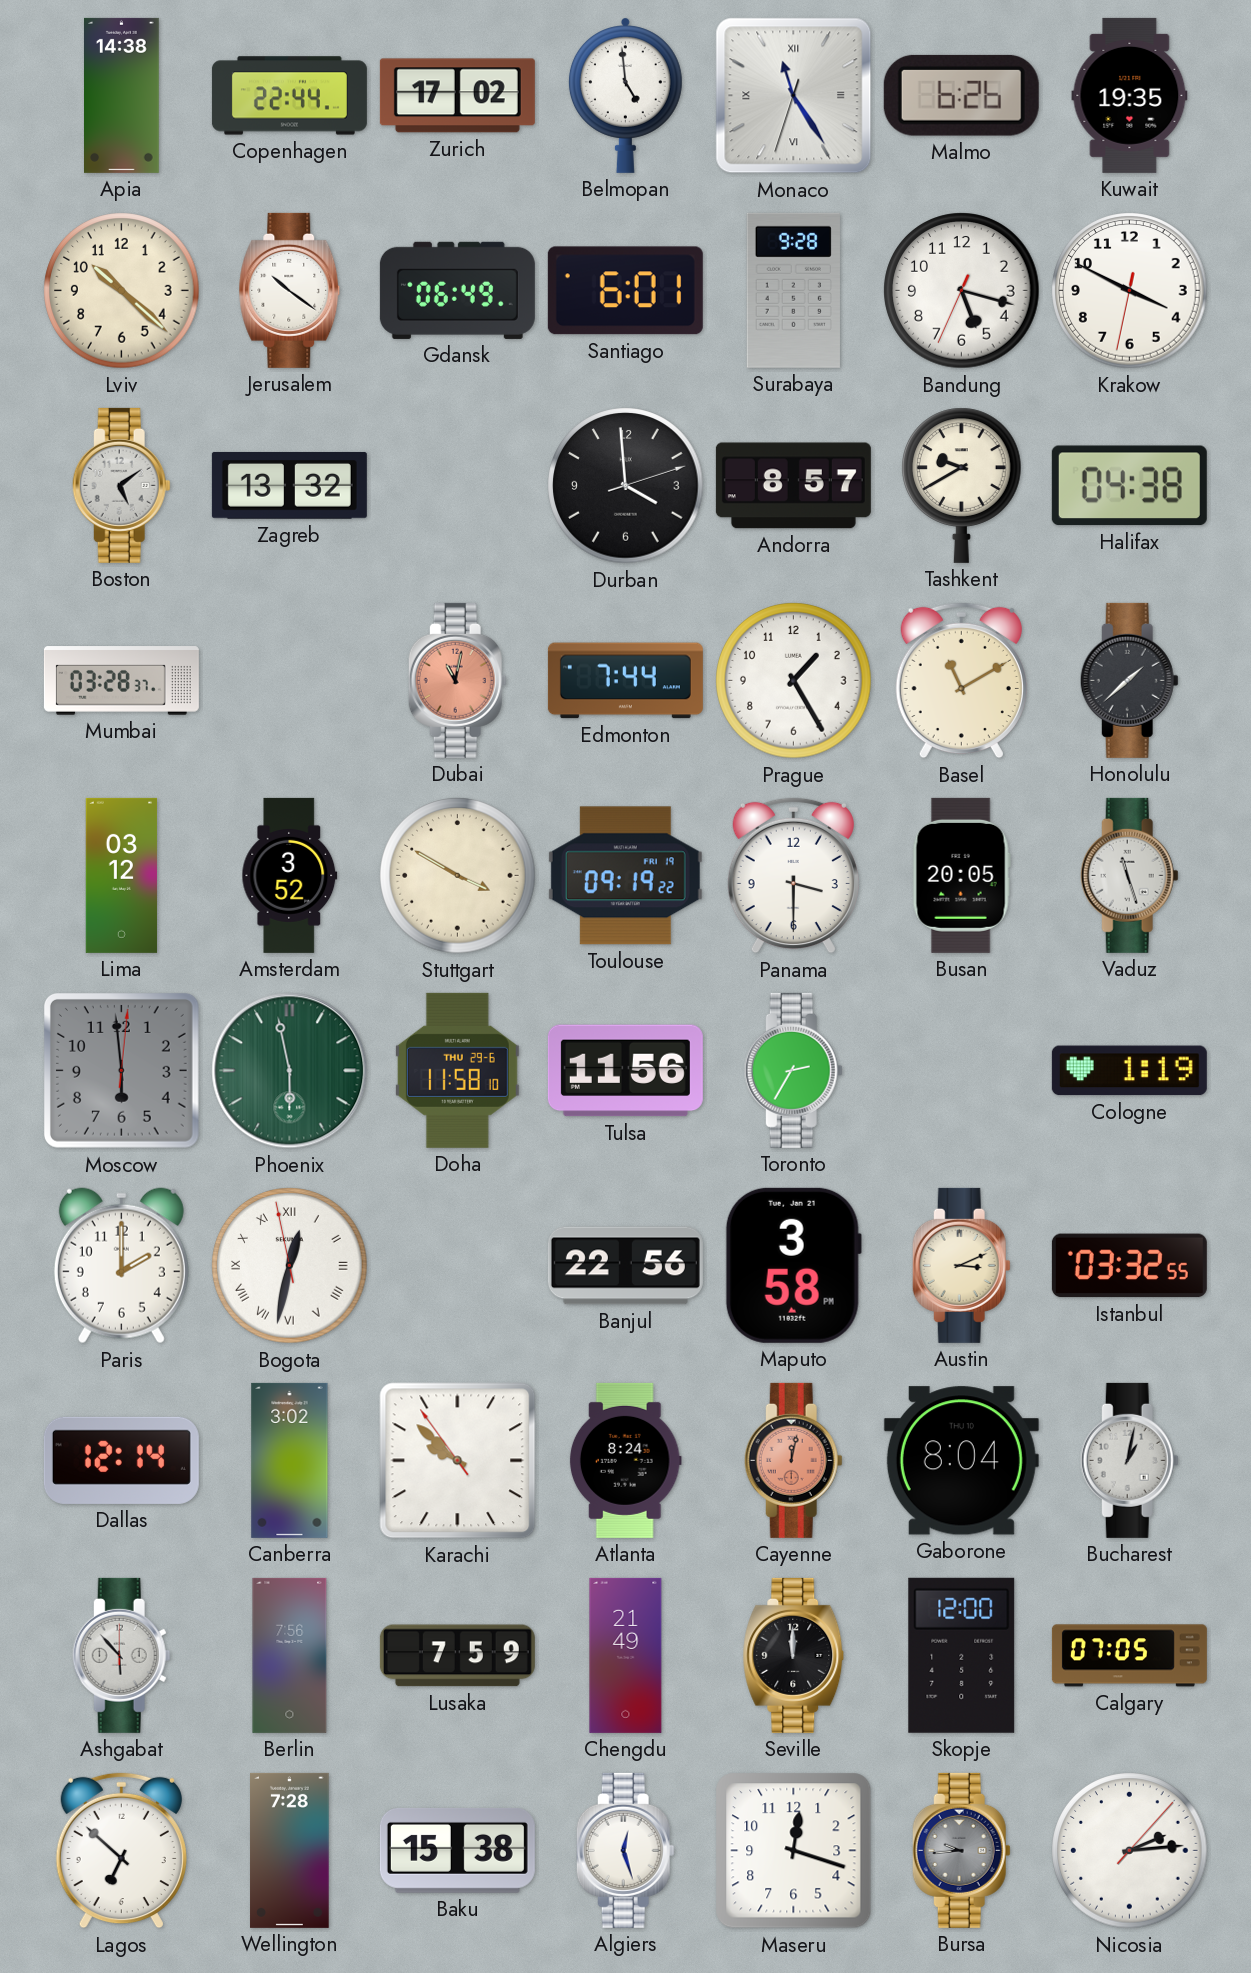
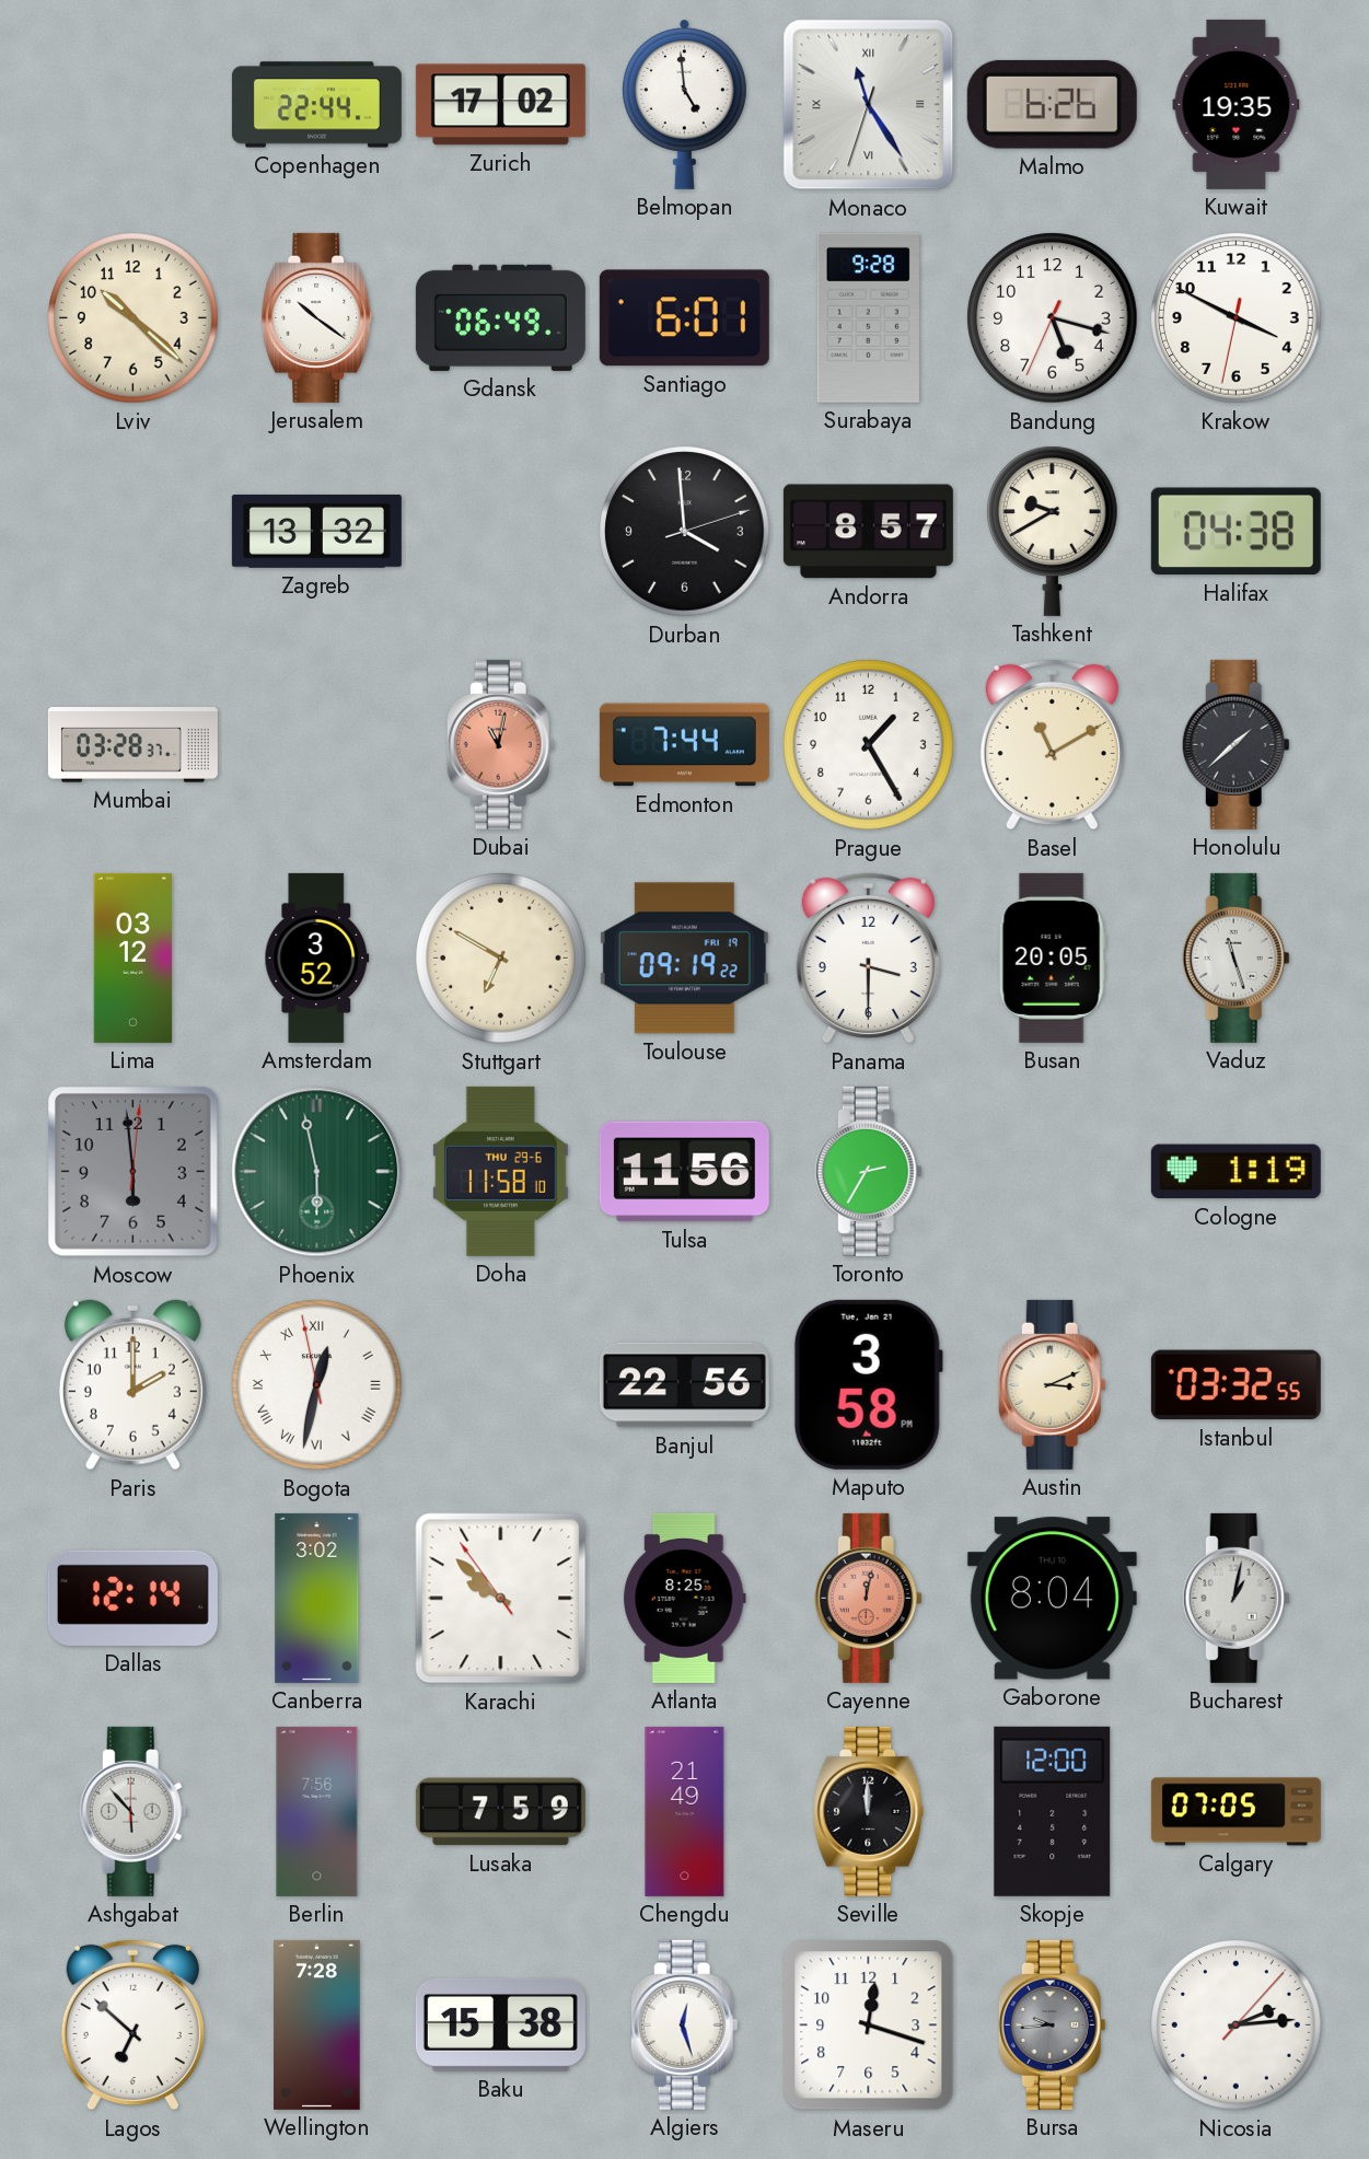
Apia: 14:38 -> none (122, 95)
Boston: 5:09 -> none (121, 485)
Stuttgart: 3:50 -> 6:50 (501, 959)
Atlanta: 8:24 -> 8:25 (684, 1598)
